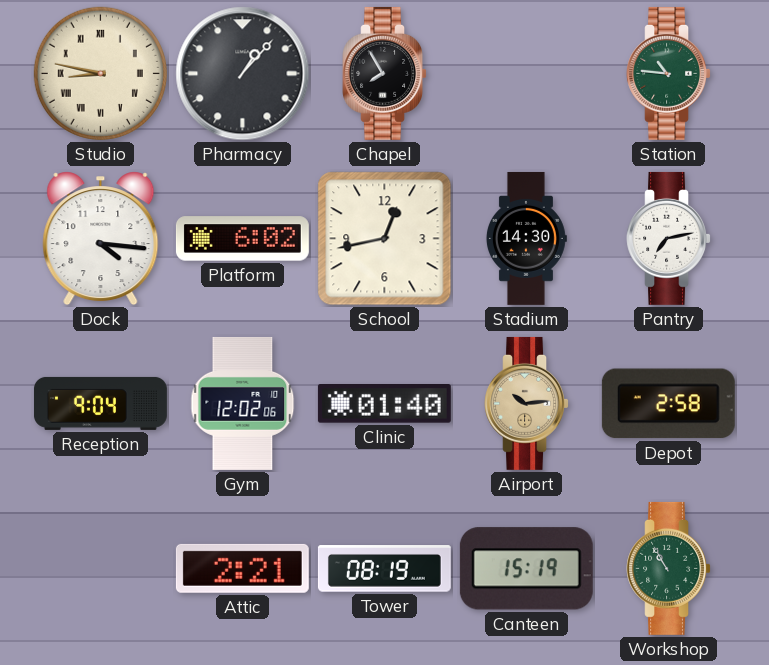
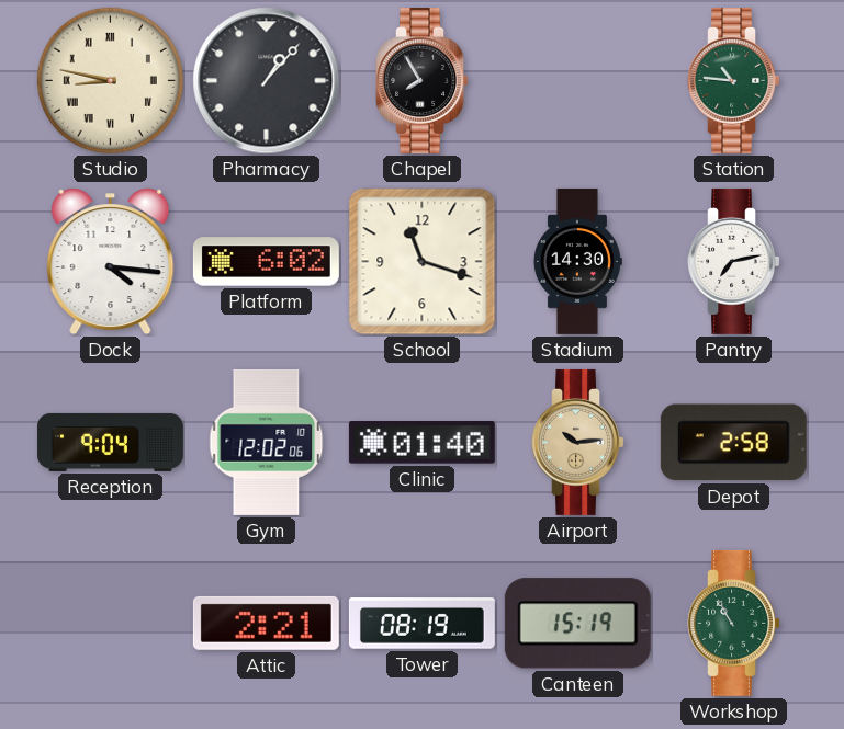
School: 12:43 -> 11:18 (423, 262)
